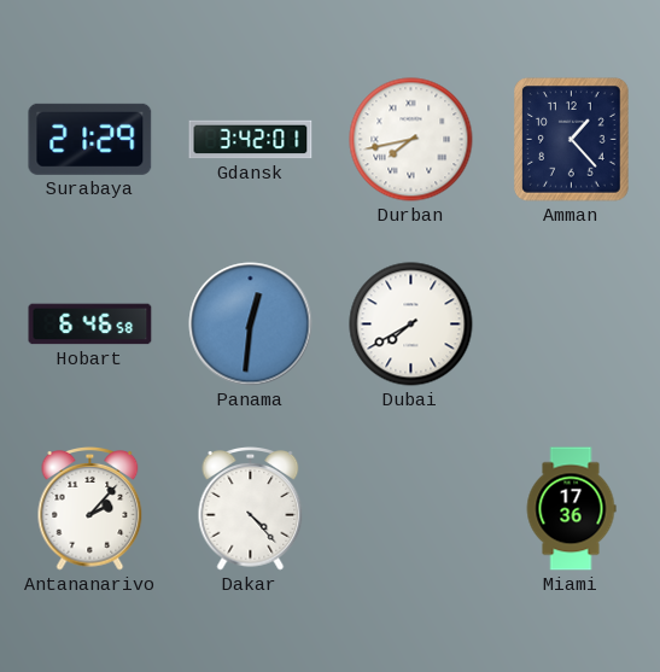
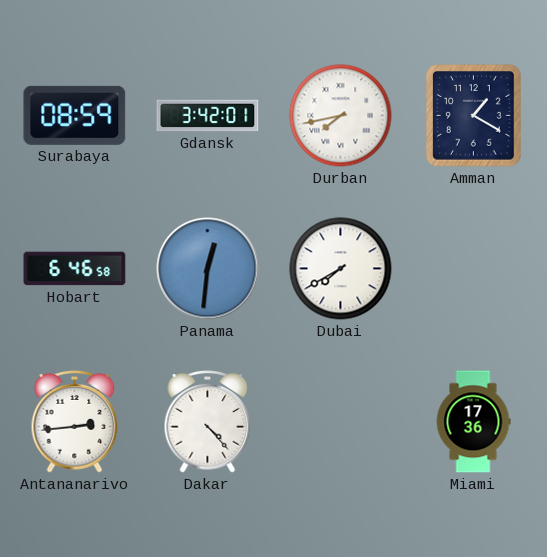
Surabaya: 21:29 -> 08:59 (75, 115)
Amman: 1:23 -> 1:20 (474, 116)
Antananarivo: 2:07 -> 2:44 (75, 422)
